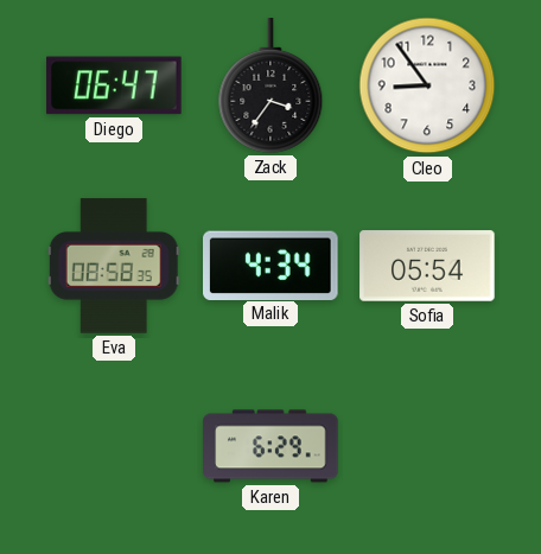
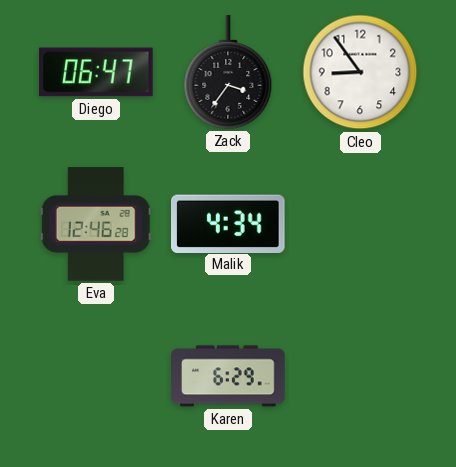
Eva: 08:58 -> 12:46 (96, 224)
Sofia: 05:54 -> none (427, 266)
